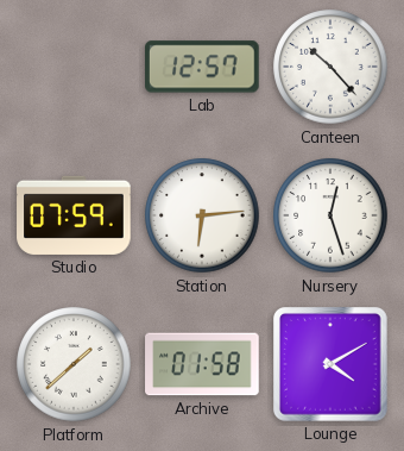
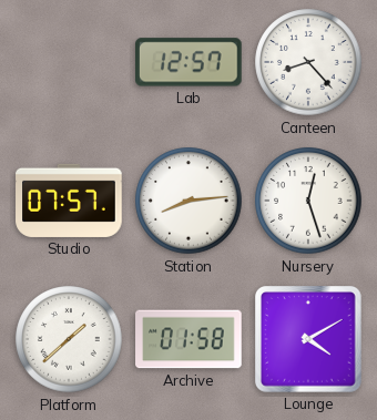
Canteen: 10:23 -> 8:23 (308, 62)
Studio: 07:59 -> 07:57 (69, 201)
Station: 6:14 -> 8:14 (188, 201)
